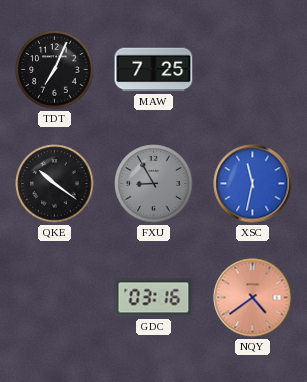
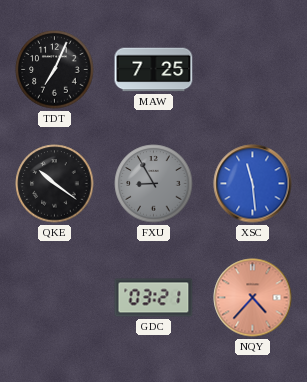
XSC: 11:32 -> 11:29 (253, 184)
GDC: 03:16 -> 03:21 (154, 298)
NQY: 4:39 -> 4:37 (253, 298)
